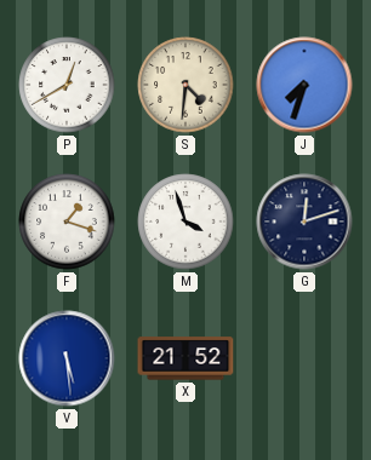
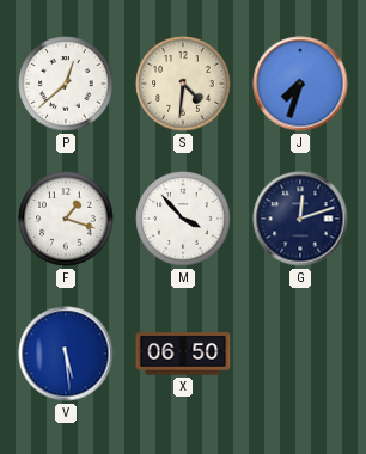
P: 12:40 -> 12:38 (66, 84)
M: 3:57 -> 3:53 (183, 219)
X: 21:52 -> 06:50 (183, 354)
